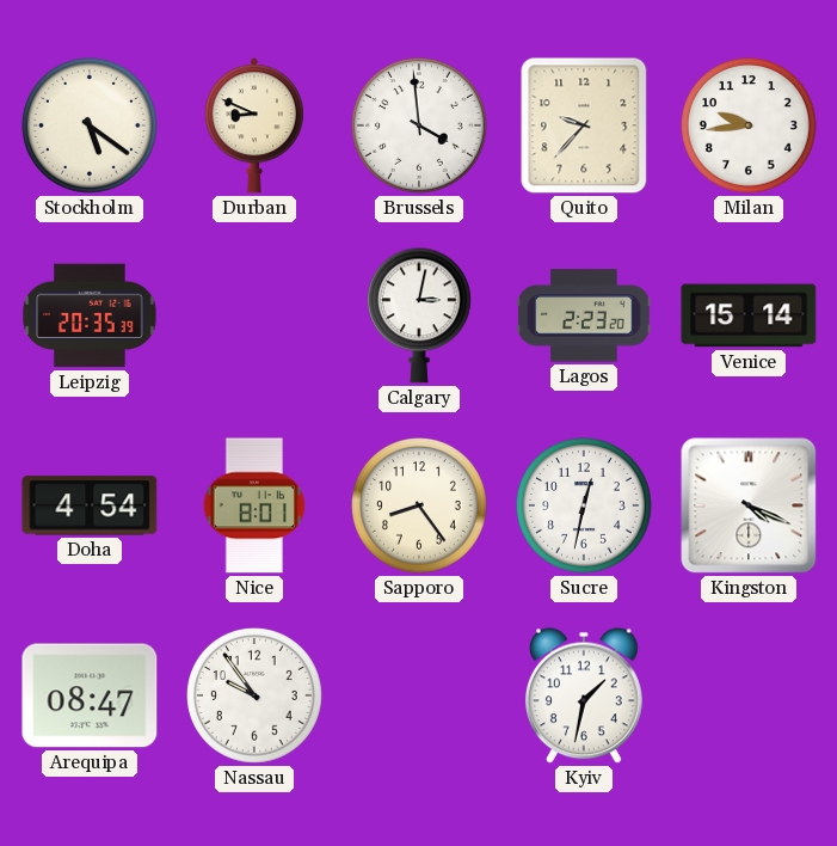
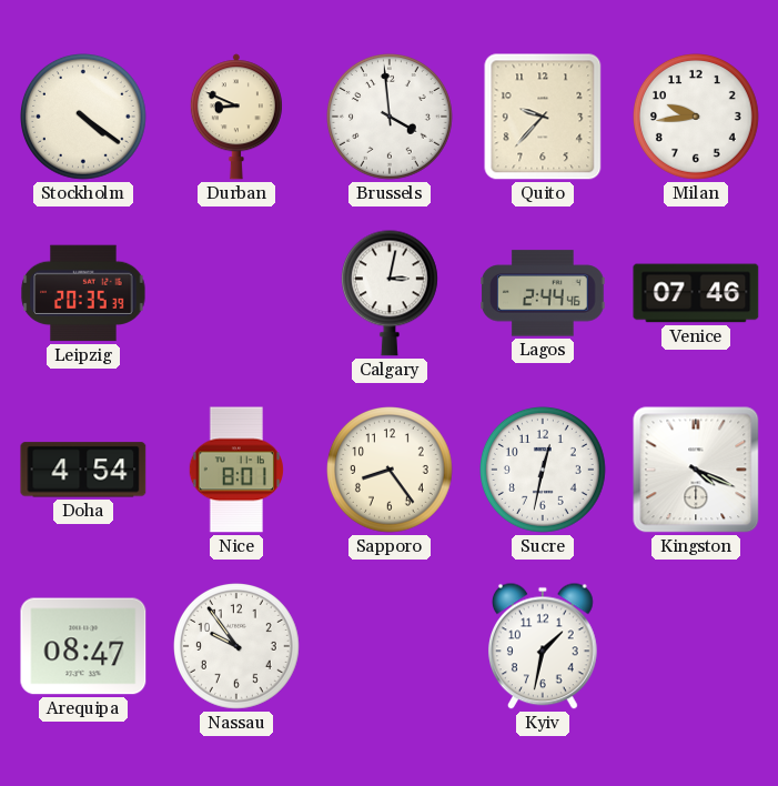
Stockholm: 5:21 -> 4:21 (84, 118)
Lagos: 2:23 -> 2:44 (544, 293)
Venice: 15:14 -> 07:46 (696, 293)
